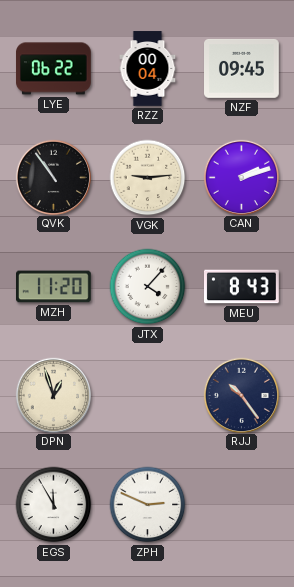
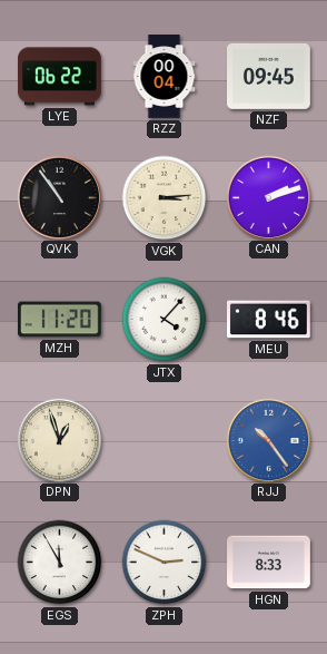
VGK: 9:14 -> 3:14 (165, 198)
MEU: 8:43 -> 8:46 (269, 320)
RJJ dial: navy -> blue (268, 440)
HGN: none -> 8:33 (269, 563)
